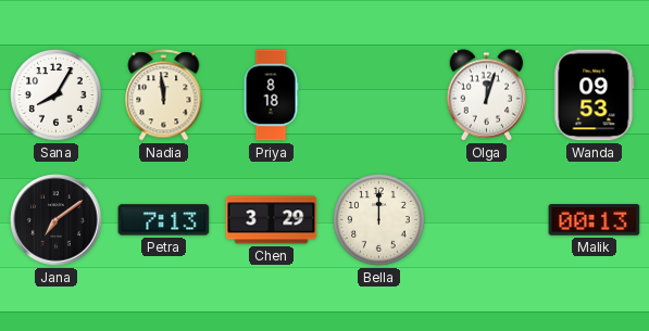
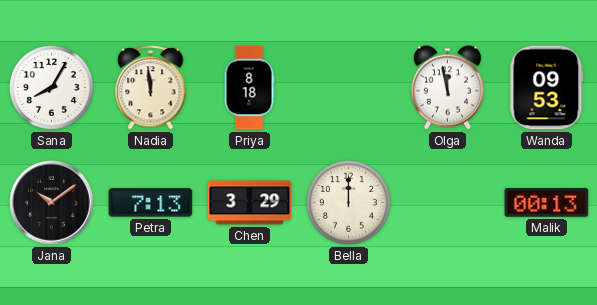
Olga: 12:03 -> 11:58 (448, 88)
Jana: 7:09 -> 10:09 (52, 203)
